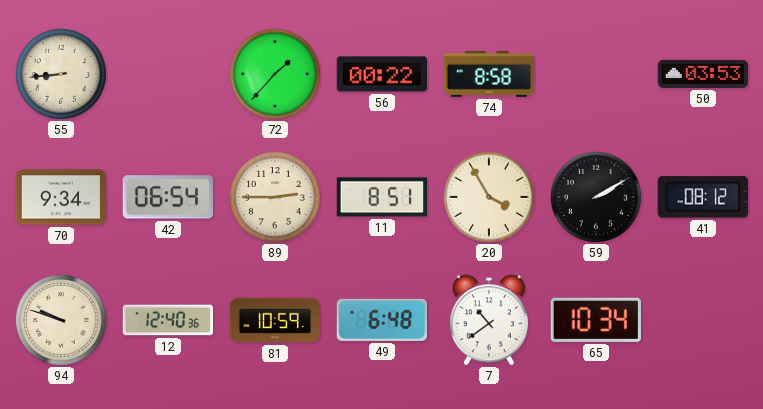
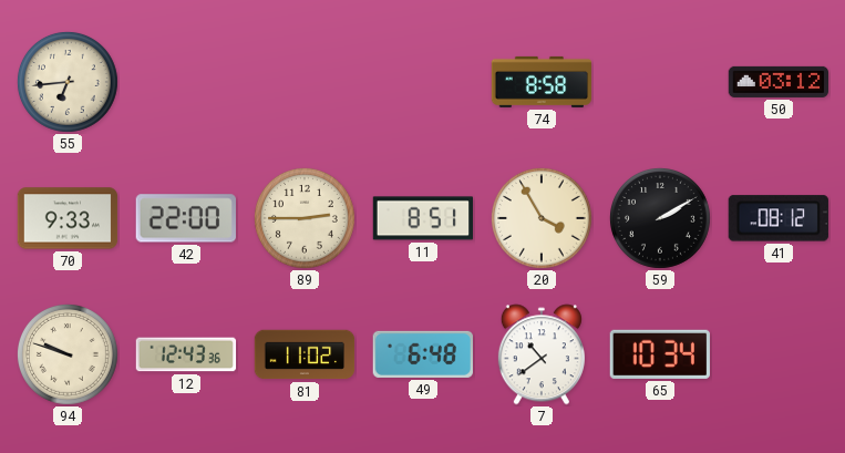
55: 8:44 -> 6:44 (68, 82)
72: 1:37 -> none (275, 74)
56: 00:22 -> none (381, 74)
50: 03:53 -> 03:12 (777, 82)
70: 9:34 -> 9:33 (68, 218)
42: 06:54 -> 22:00 (186, 218)
12: 12:40 -> 12:43 (186, 354)
81: 10:59 -> 11:02 (305, 354)
